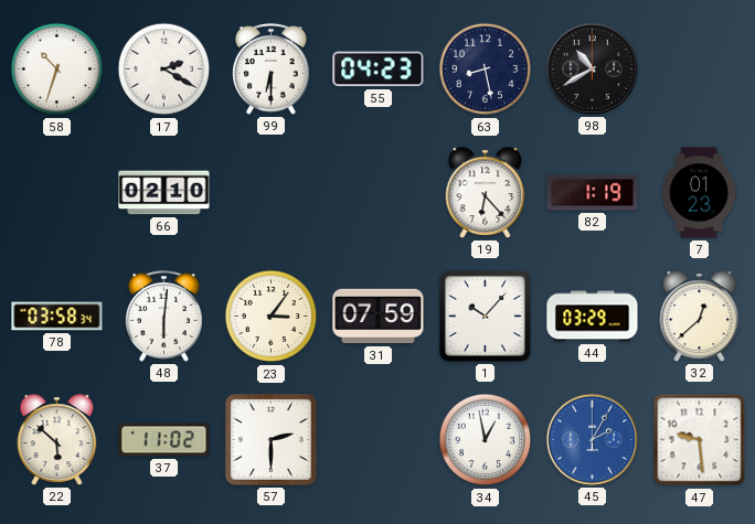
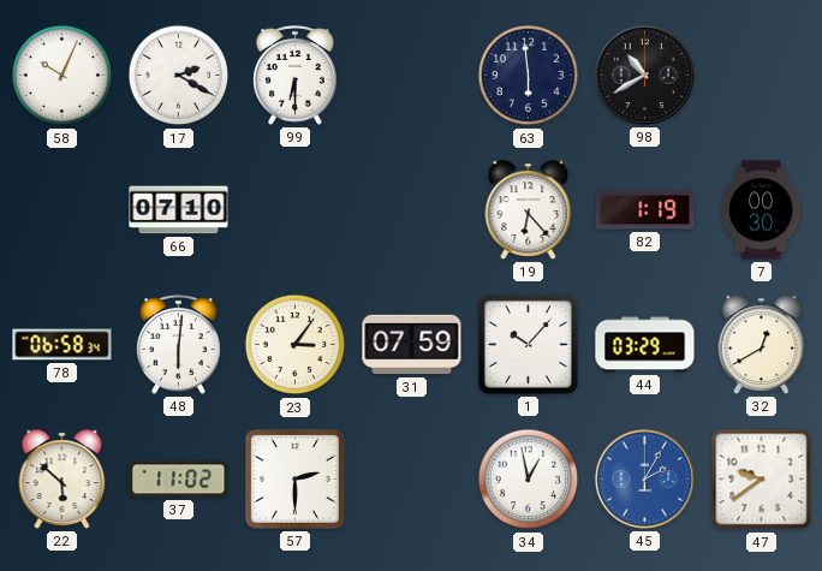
58: 10:33 -> 10:04 (62, 76)
55: 04:23 -> none (379, 69)
63: 8:28 -> 5:59 (529, 76)
66: 02:10 -> 07:10 (179, 210)
7: 01:23 -> 00:30 (761, 210)
78: 03:58 -> 06:58 (62, 345)
32: 12:38 -> 12:40 (762, 345)
47: 9:29 -> 9:39 (762, 480)
